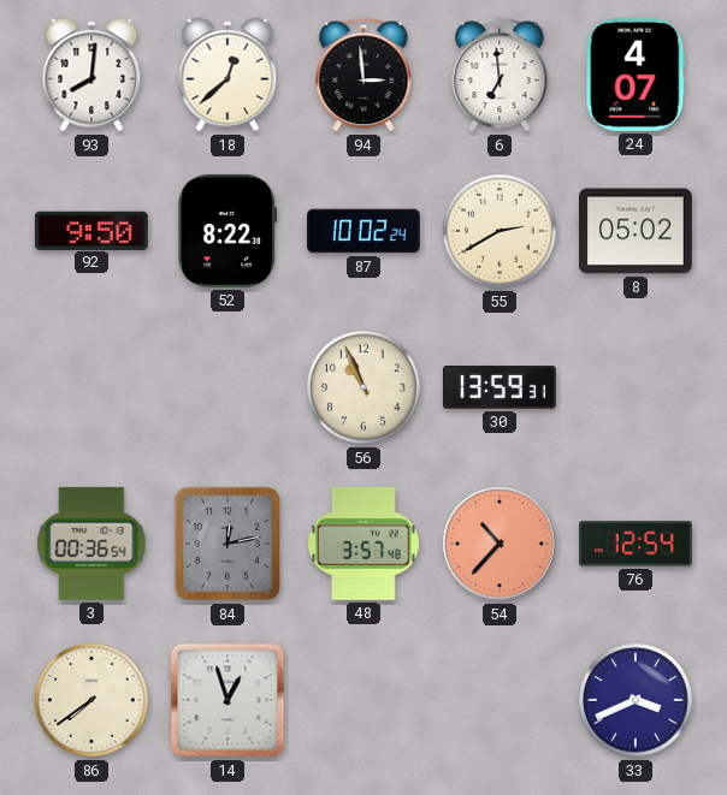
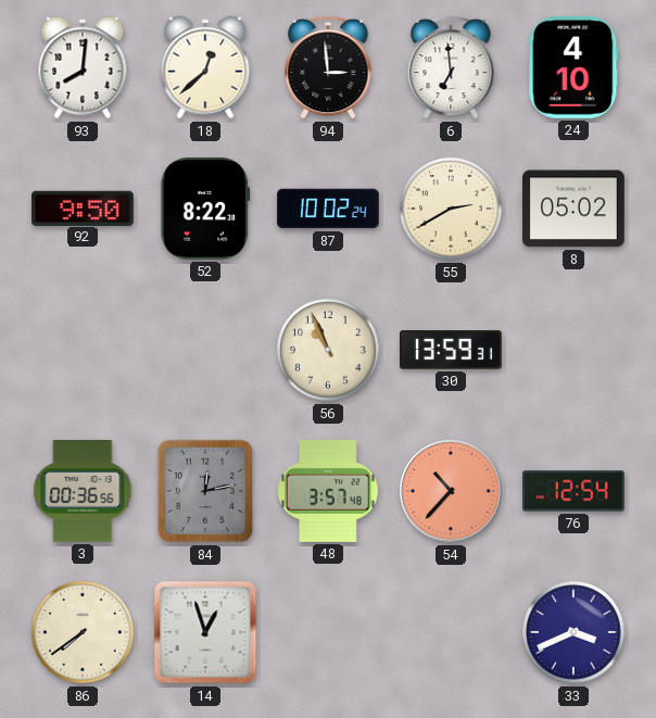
24: 4:07 -> 4:10 (573, 67)
3: 00:36:54 -> 00:36:56 (83, 491)
